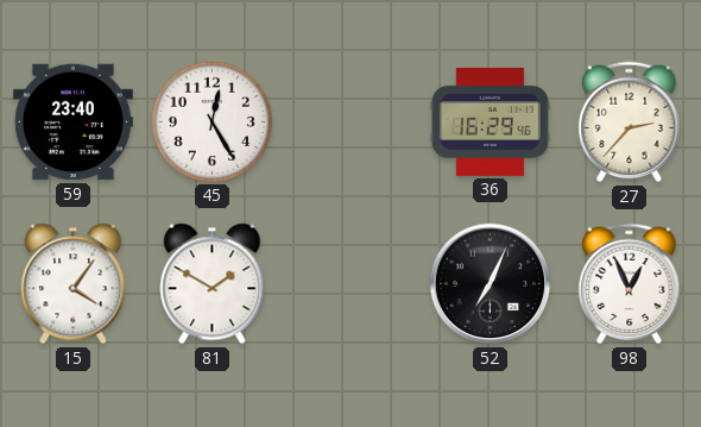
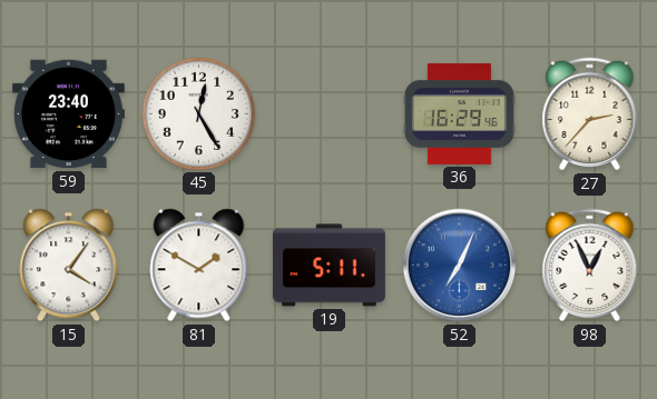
19: none -> 5:11 (329, 266)
52 dial: black -> blue (460, 266)
